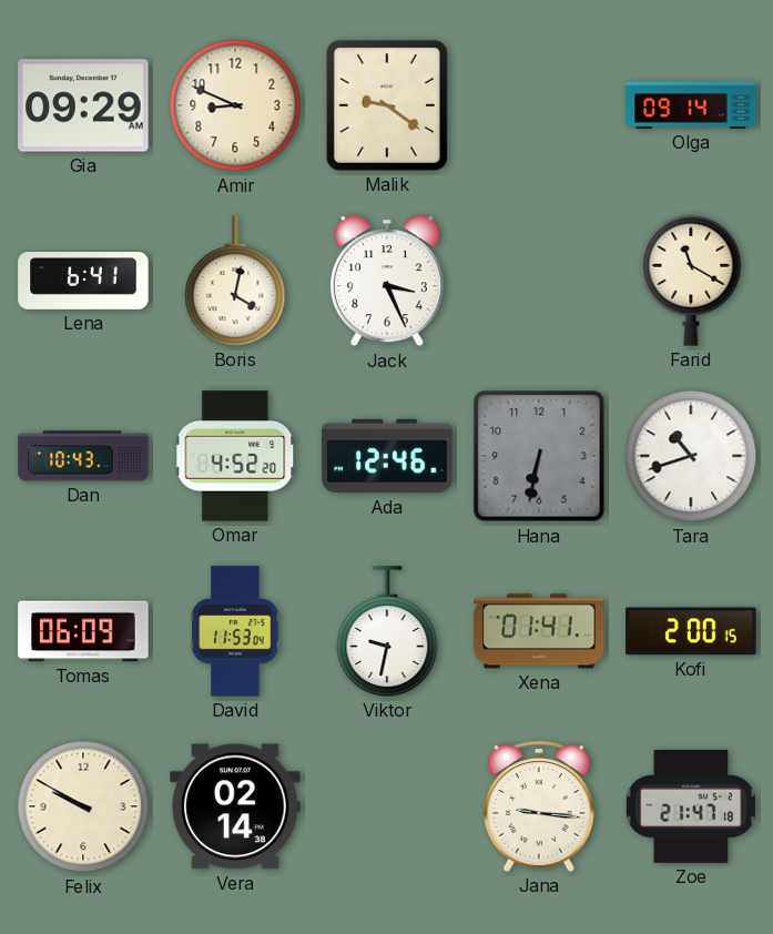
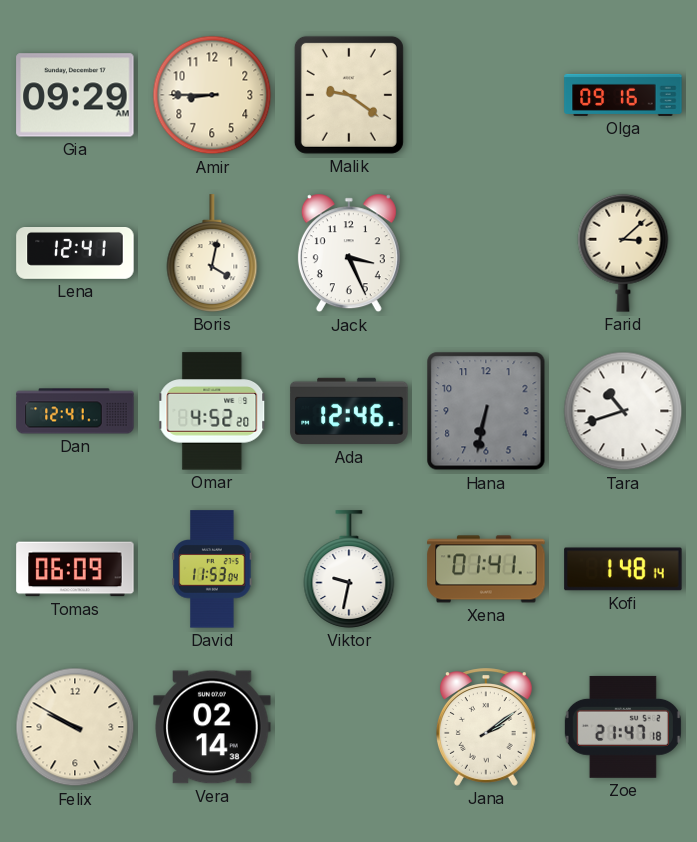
Amir: 8:49 -> 8:45 (212, 95)
Olga: 09:14 -> 09:16 (623, 95)
Lena: 6:41 -> 12:41 (75, 254)
Farid: 11:20 -> 3:08 (623, 253)
Dan: 10:43 -> 12:41 (75, 411)
Kofi: 2:00 -> 1:48 (623, 569)
Jana: 9:16 -> 2:09 (486, 727)
